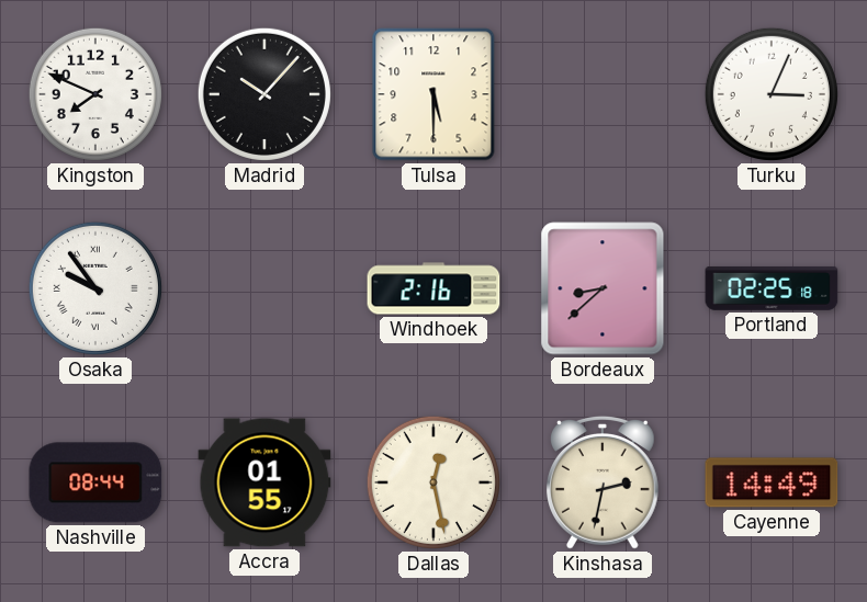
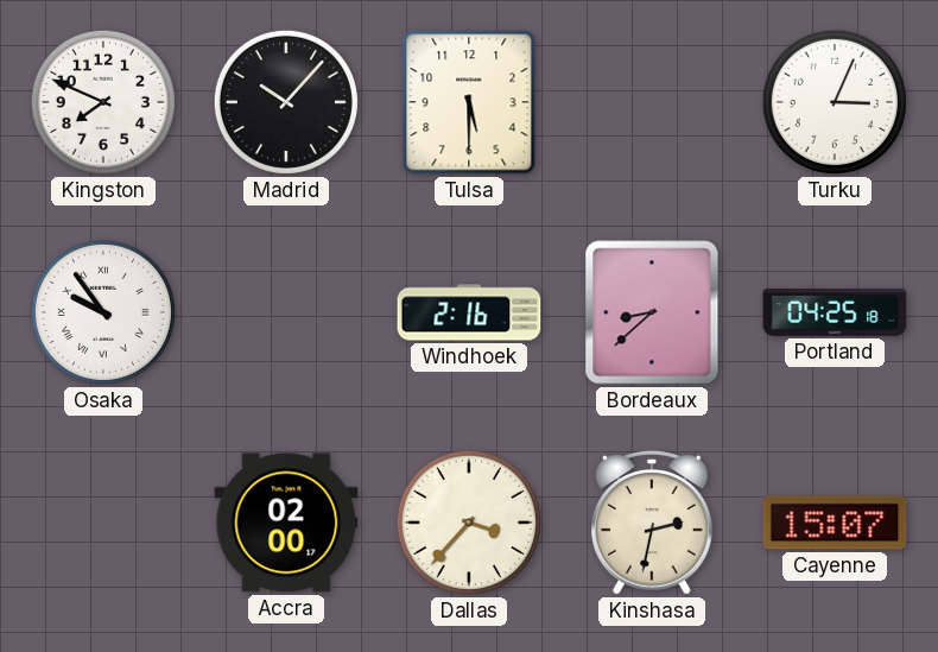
Portland: 02:25 -> 04:25 (835, 312)
Nashville: 08:44 -> none (95, 482)
Accra: 01:55 -> 02:00 (286, 523)
Dallas: 12:28 -> 3:37 (469, 523)
Cayenne: 14:49 -> 15:07 (835, 523)
